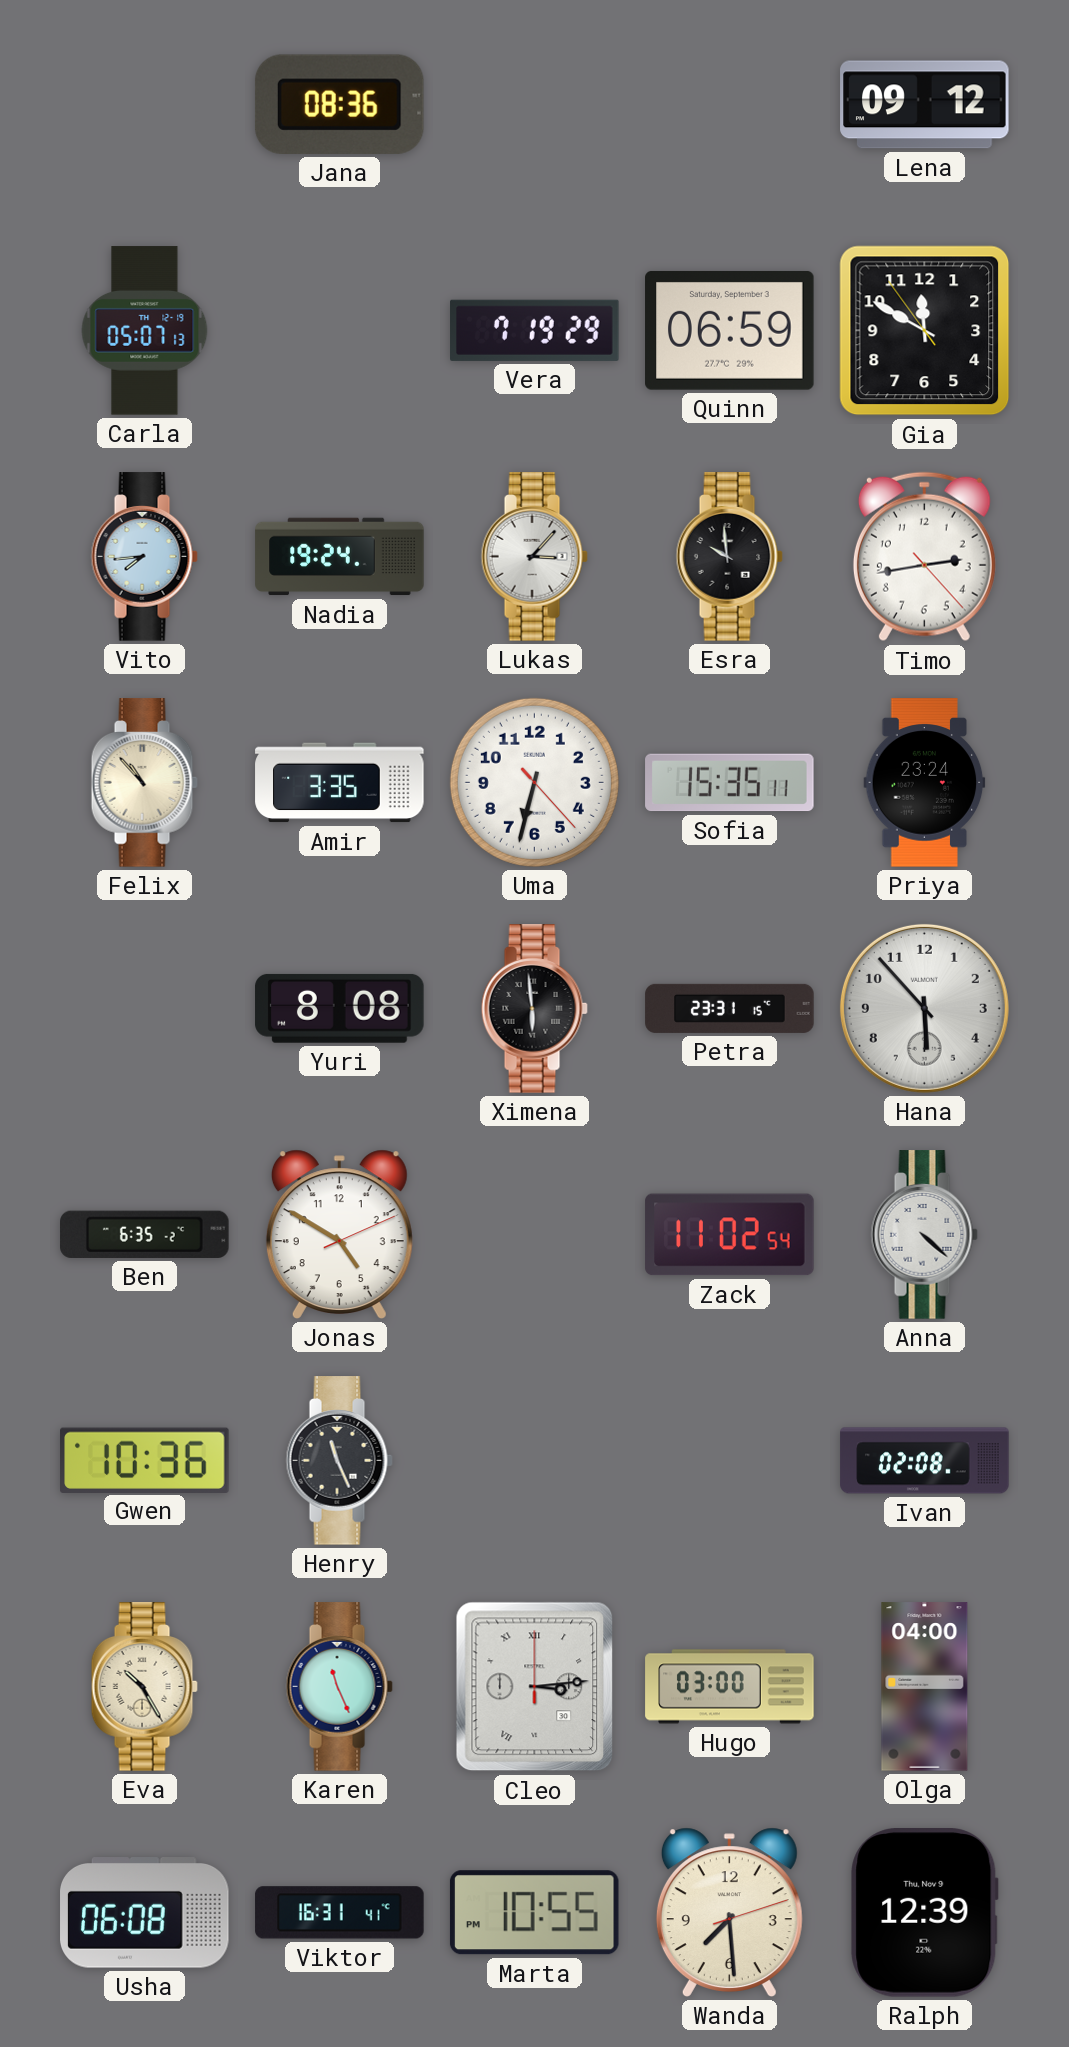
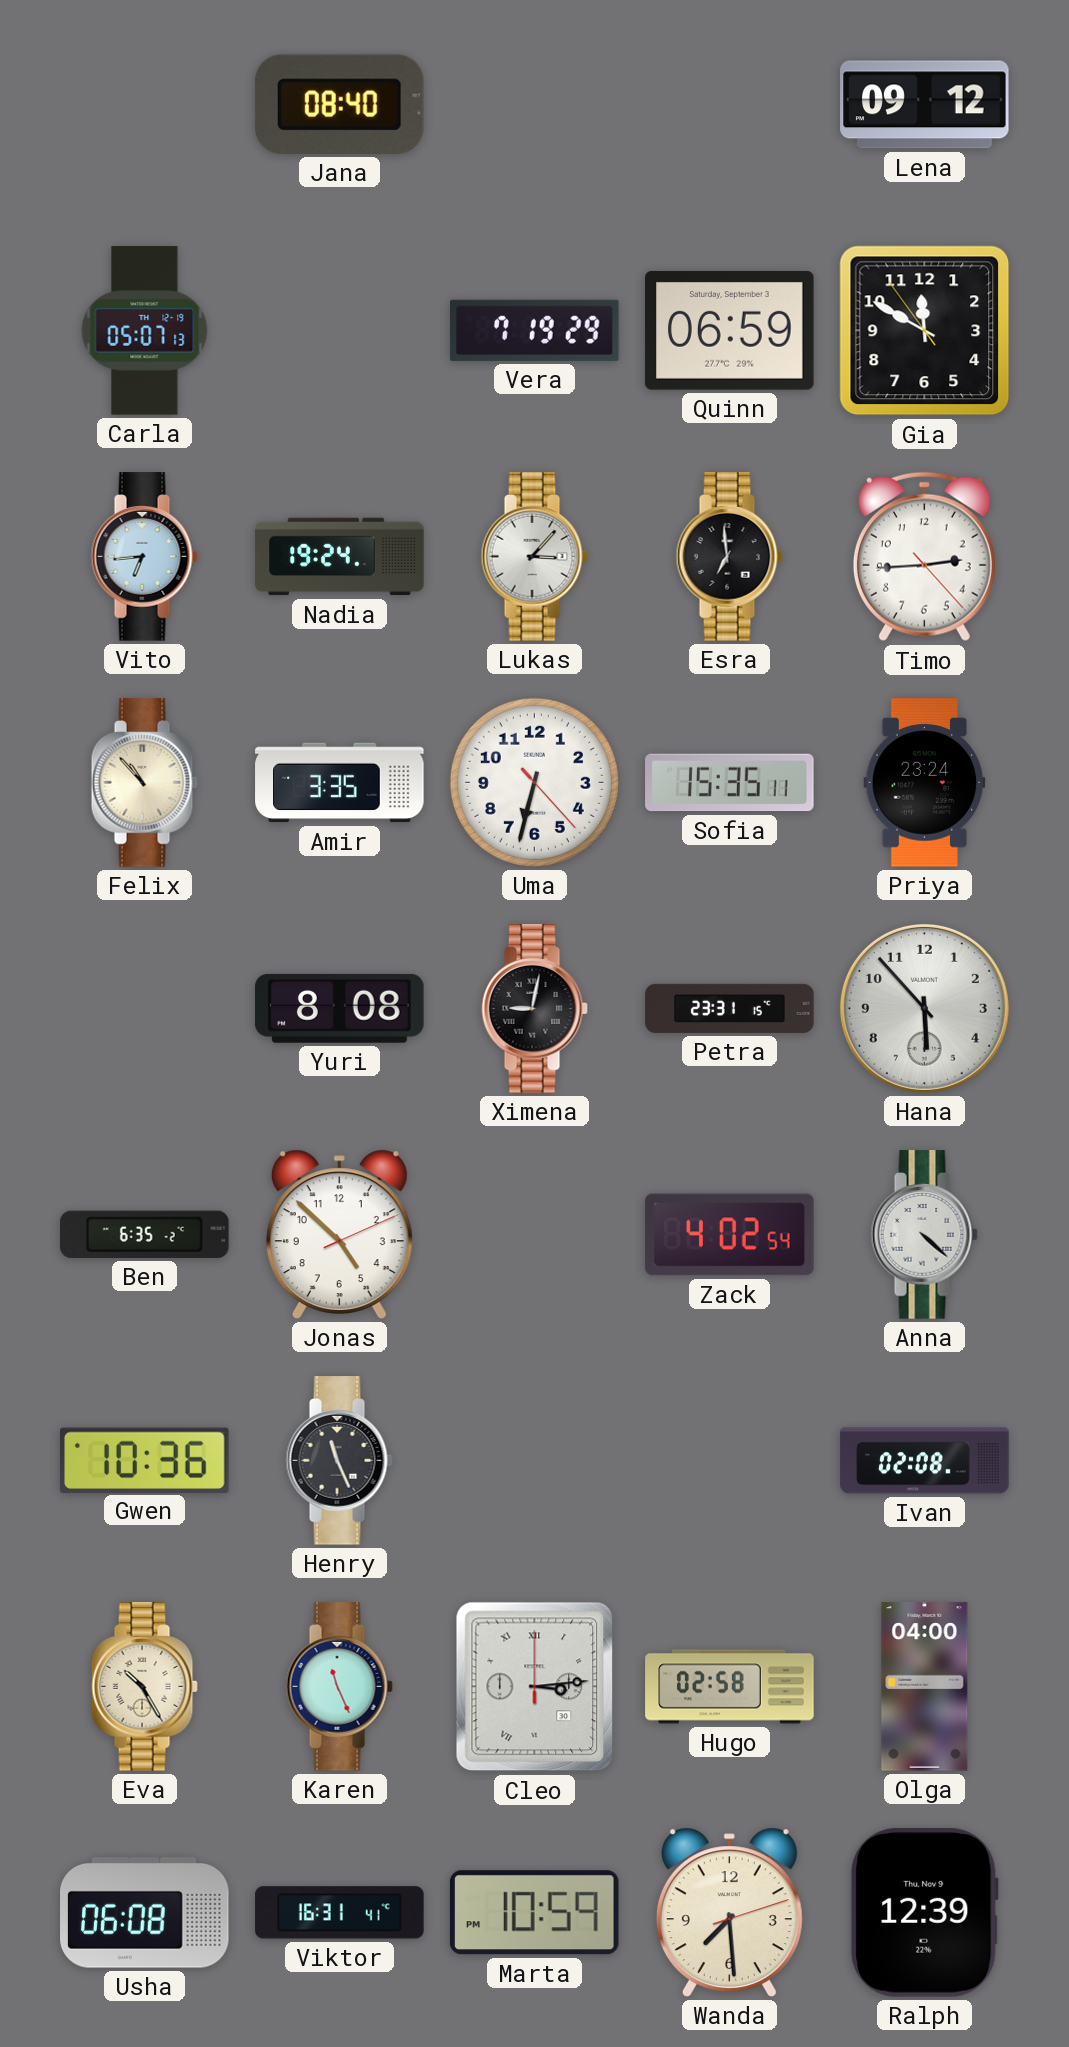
Jana: 08:36 -> 08:40 (339, 104)
Vito: 7:44 -> 6:44 (144, 557)
Esra: 9:59 -> 6:59 (729, 557)
Timo: 2:43 -> 2:44 (924, 557)
Ximena: 5:59 -> 9:02 (534, 1009)
Jonas: 4:50 -> 4:52 (339, 1234)
Zack: 11:02 -> 4:02 (730, 1235)
Hugo: 03:00 -> 02:58 (730, 1687)
Marta: 10:55 -> 10:59 (534, 1913)
